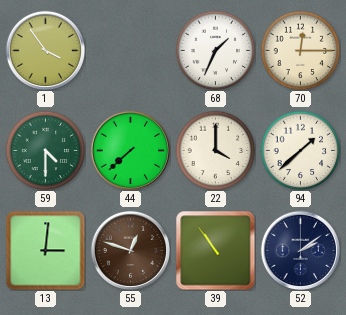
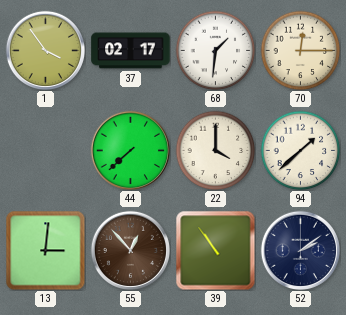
37: none -> 02:17 (131, 51)
68: 1:34 -> 1:31 (215, 50)
59: 4:30 -> none (45, 150)
55: 12:48 -> 12:53 (130, 250)
